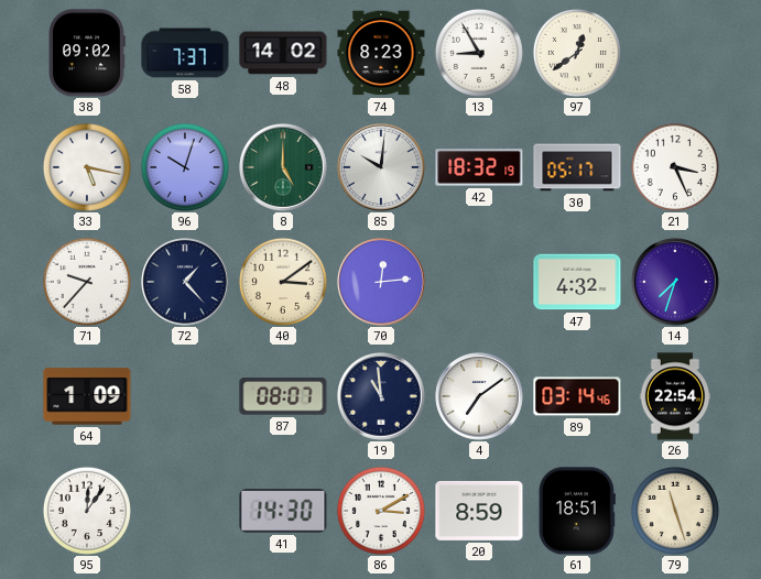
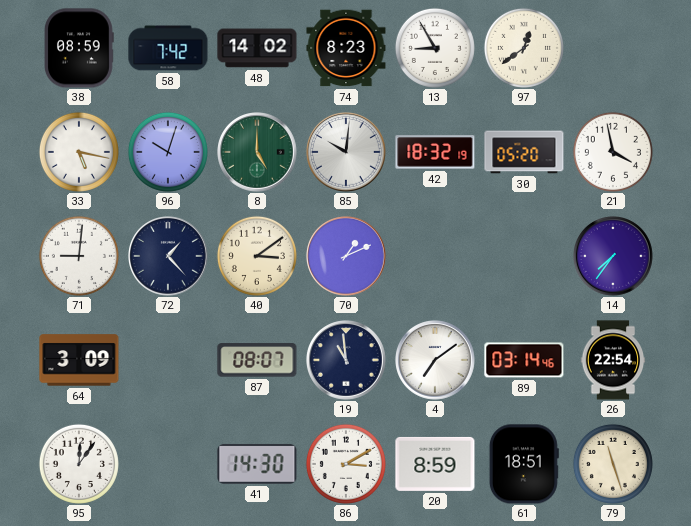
38: 09:02 -> 08:59 (79, 48)
58: 7:37 -> 7:42 (168, 48)
30: 05:17 -> 05:20 (524, 152)
21: 3:26 -> 3:58 (613, 152)
71: 9:37 -> 9:01 (79, 256)
70: 12:14 -> 1:11 (347, 257)
47: 4:32 -> none (577, 282)
14: 7:33 -> 7:36 (614, 257)
64: 1:09 -> 3:09 (79, 360)
